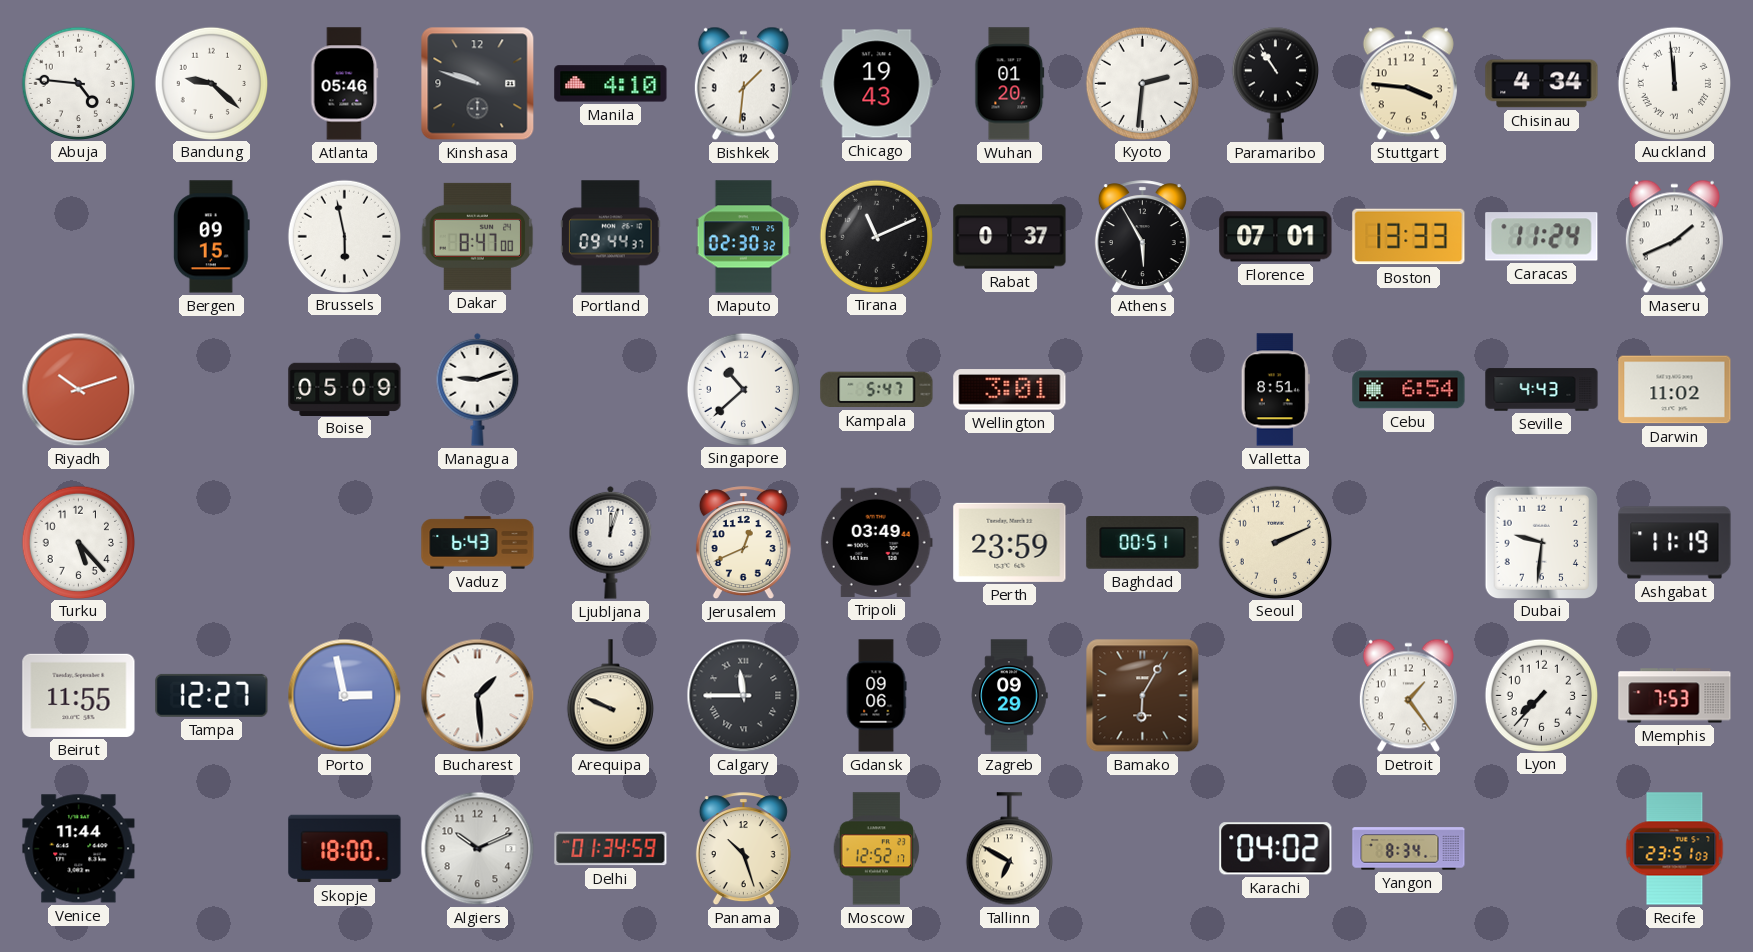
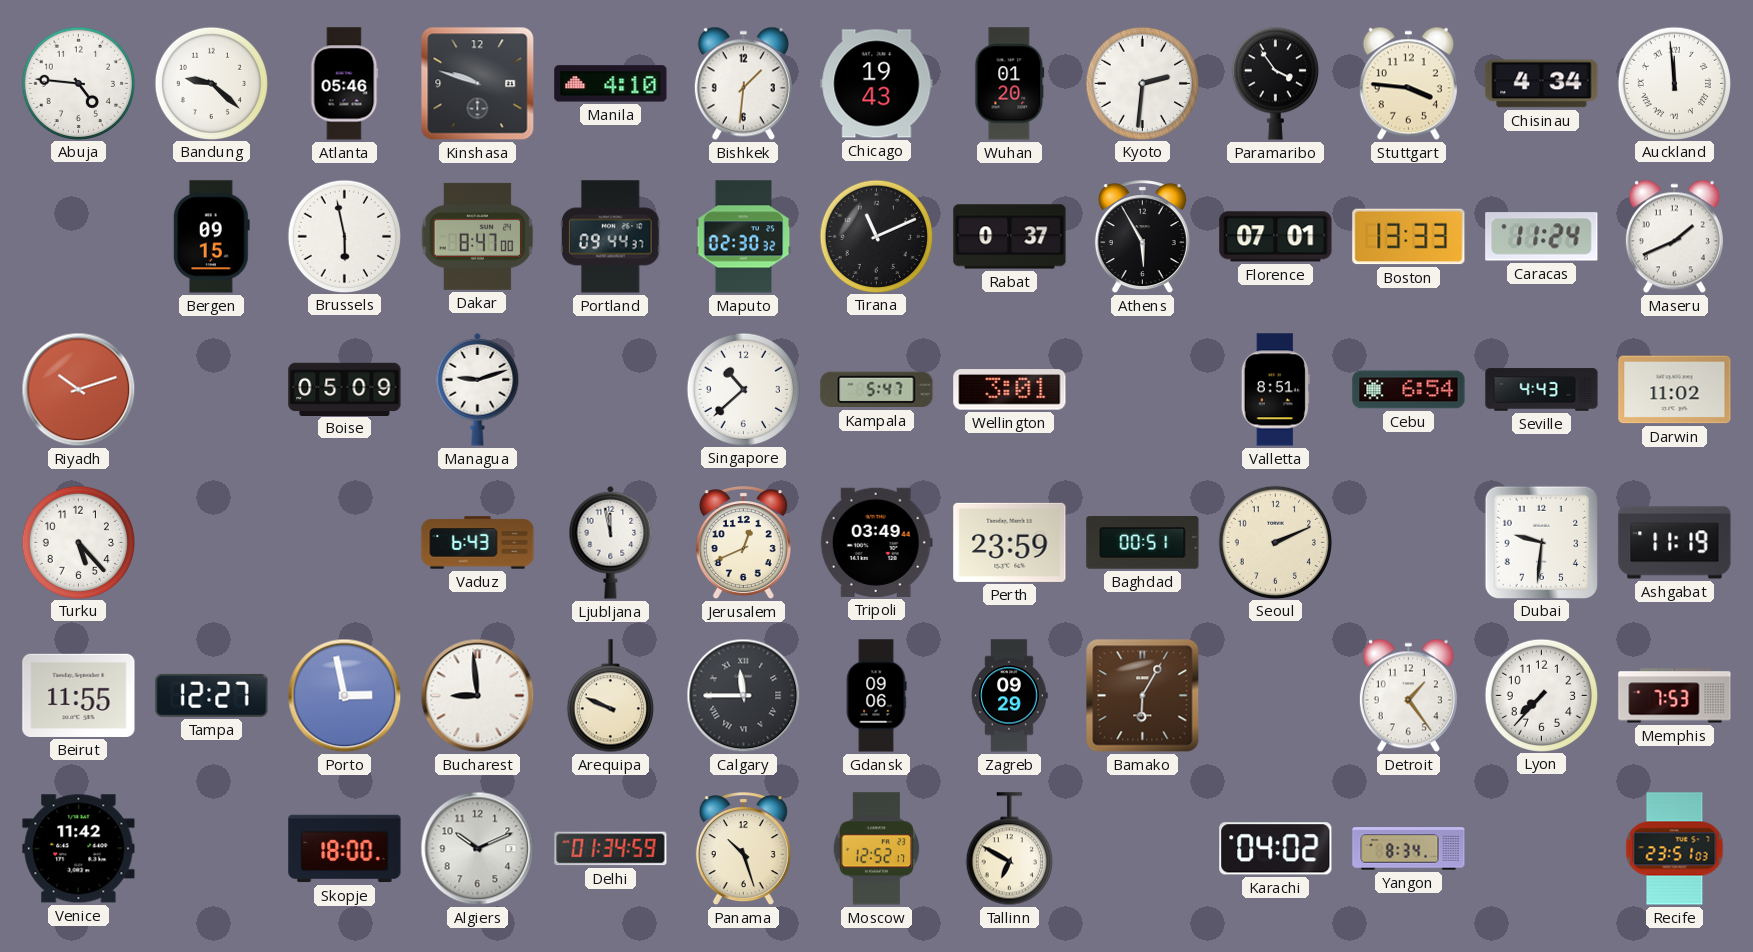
Paramaribo: 10:54 -> 3:54 (1275, 83)
Ljubljana: 12:03 -> 11:58 (611, 542)
Bucharest: 1:29 -> 8:59 (478, 696)
Venice: 11:44 -> 11:42 (79, 849)
